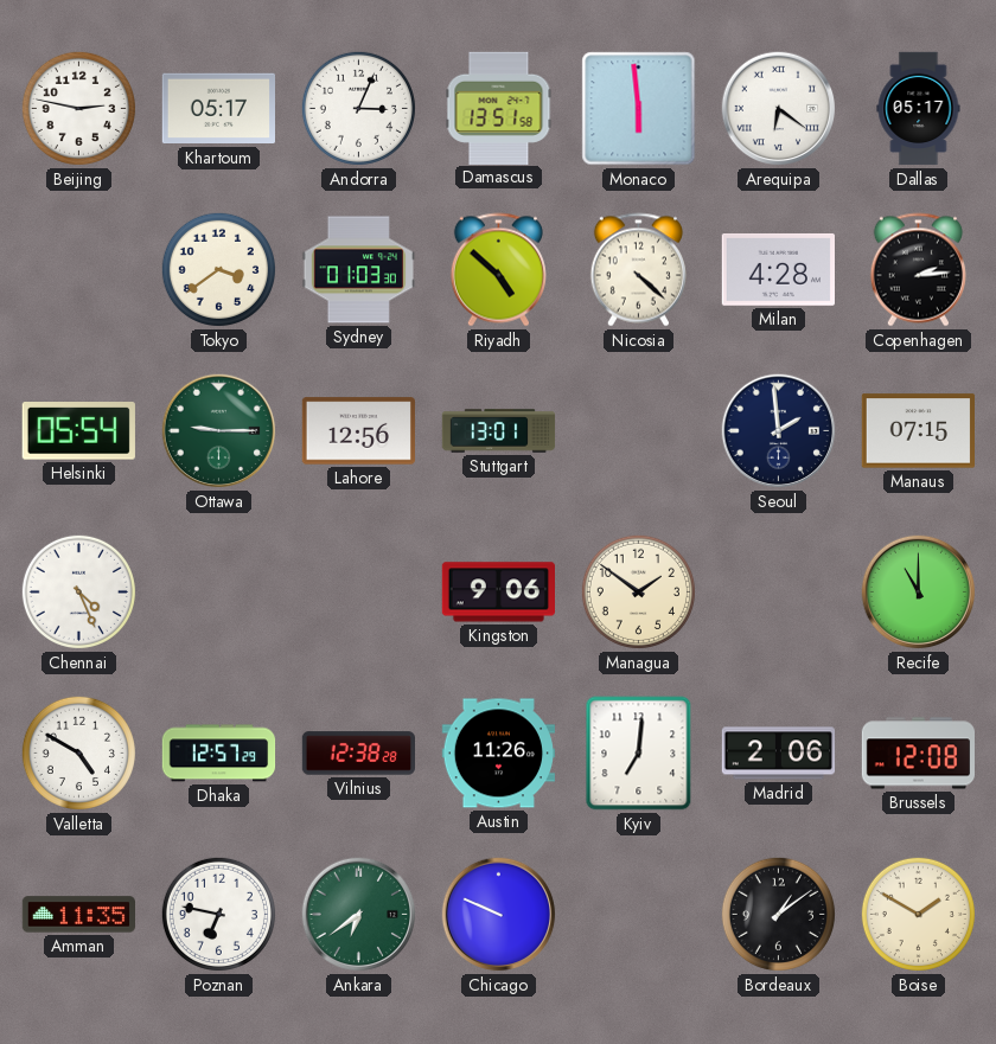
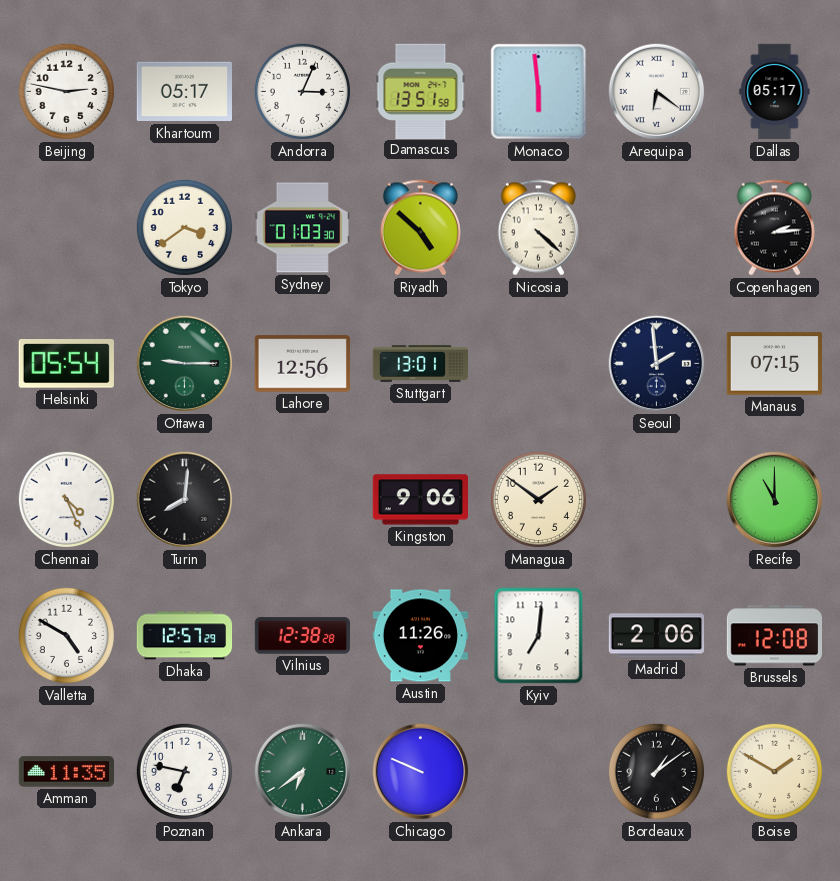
Milan: 4:28 -> none (778, 270)
Turin: none -> 8:01 (185, 500)
